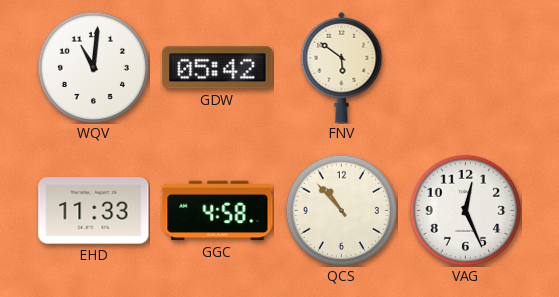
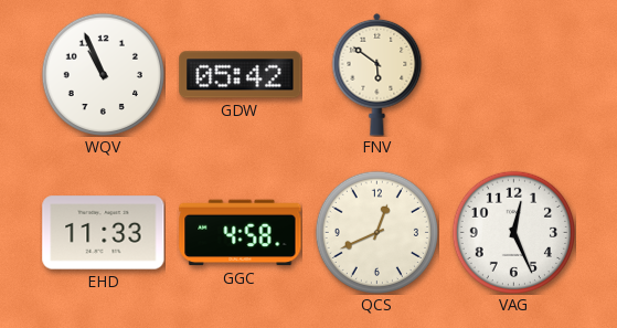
WQV: 11:01 -> 10:56 (103, 74)
QCS: 10:53 -> 12:41 (376, 232)
